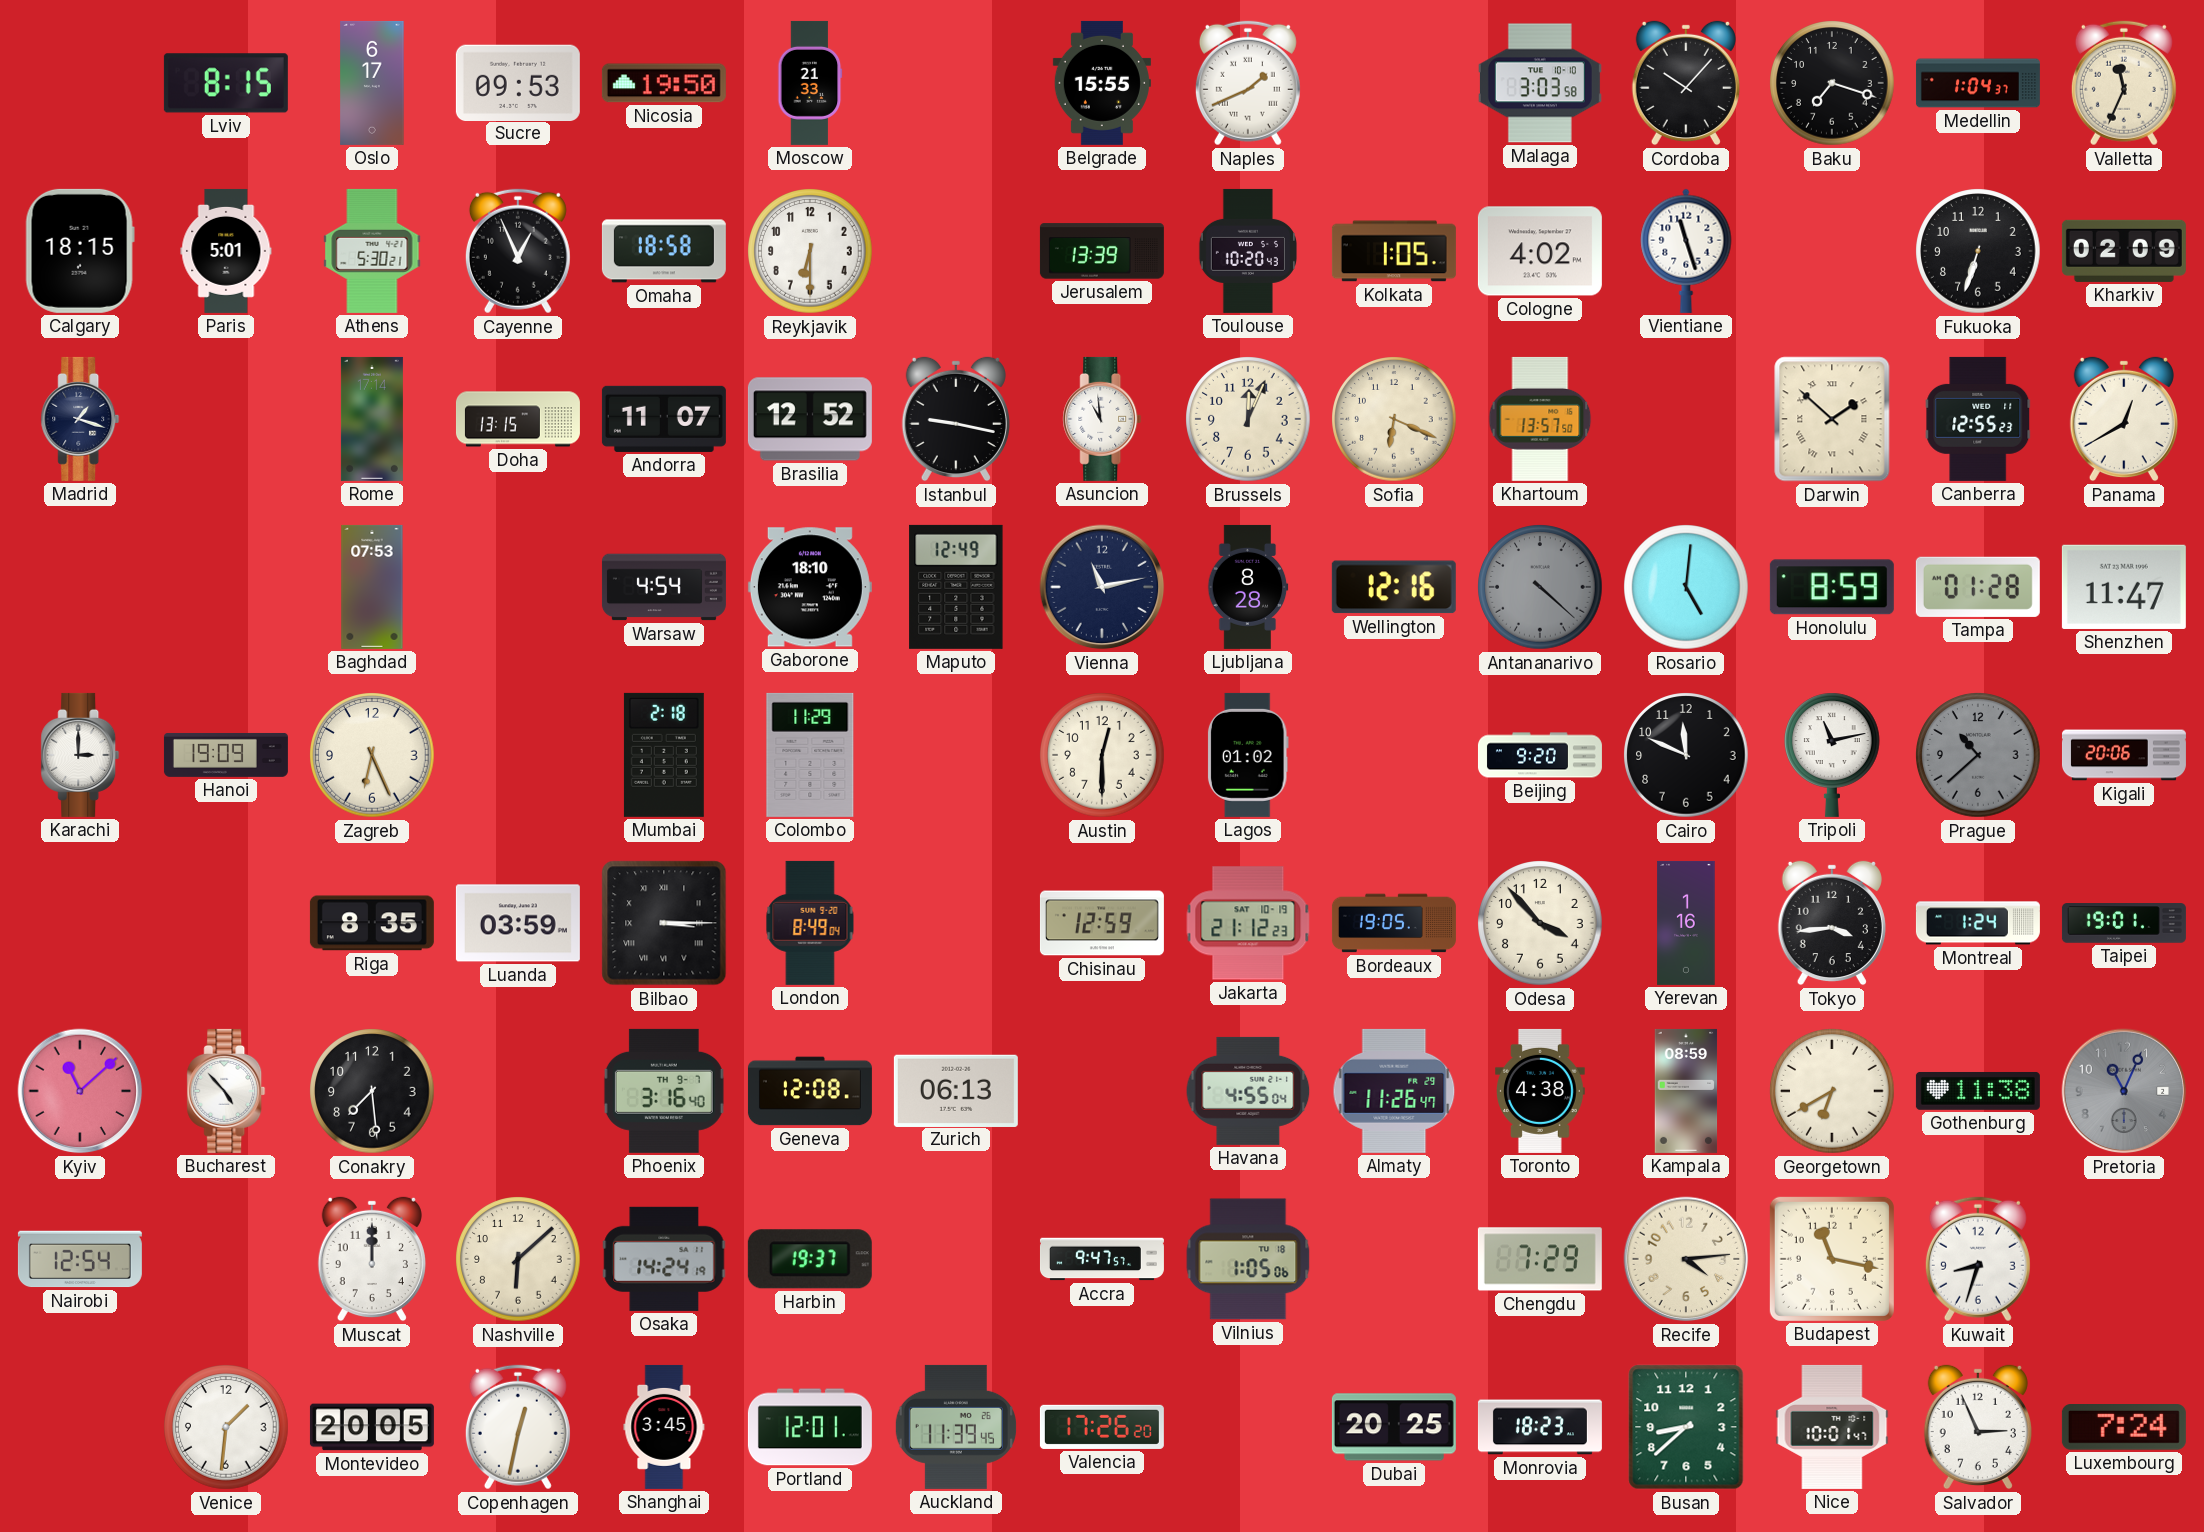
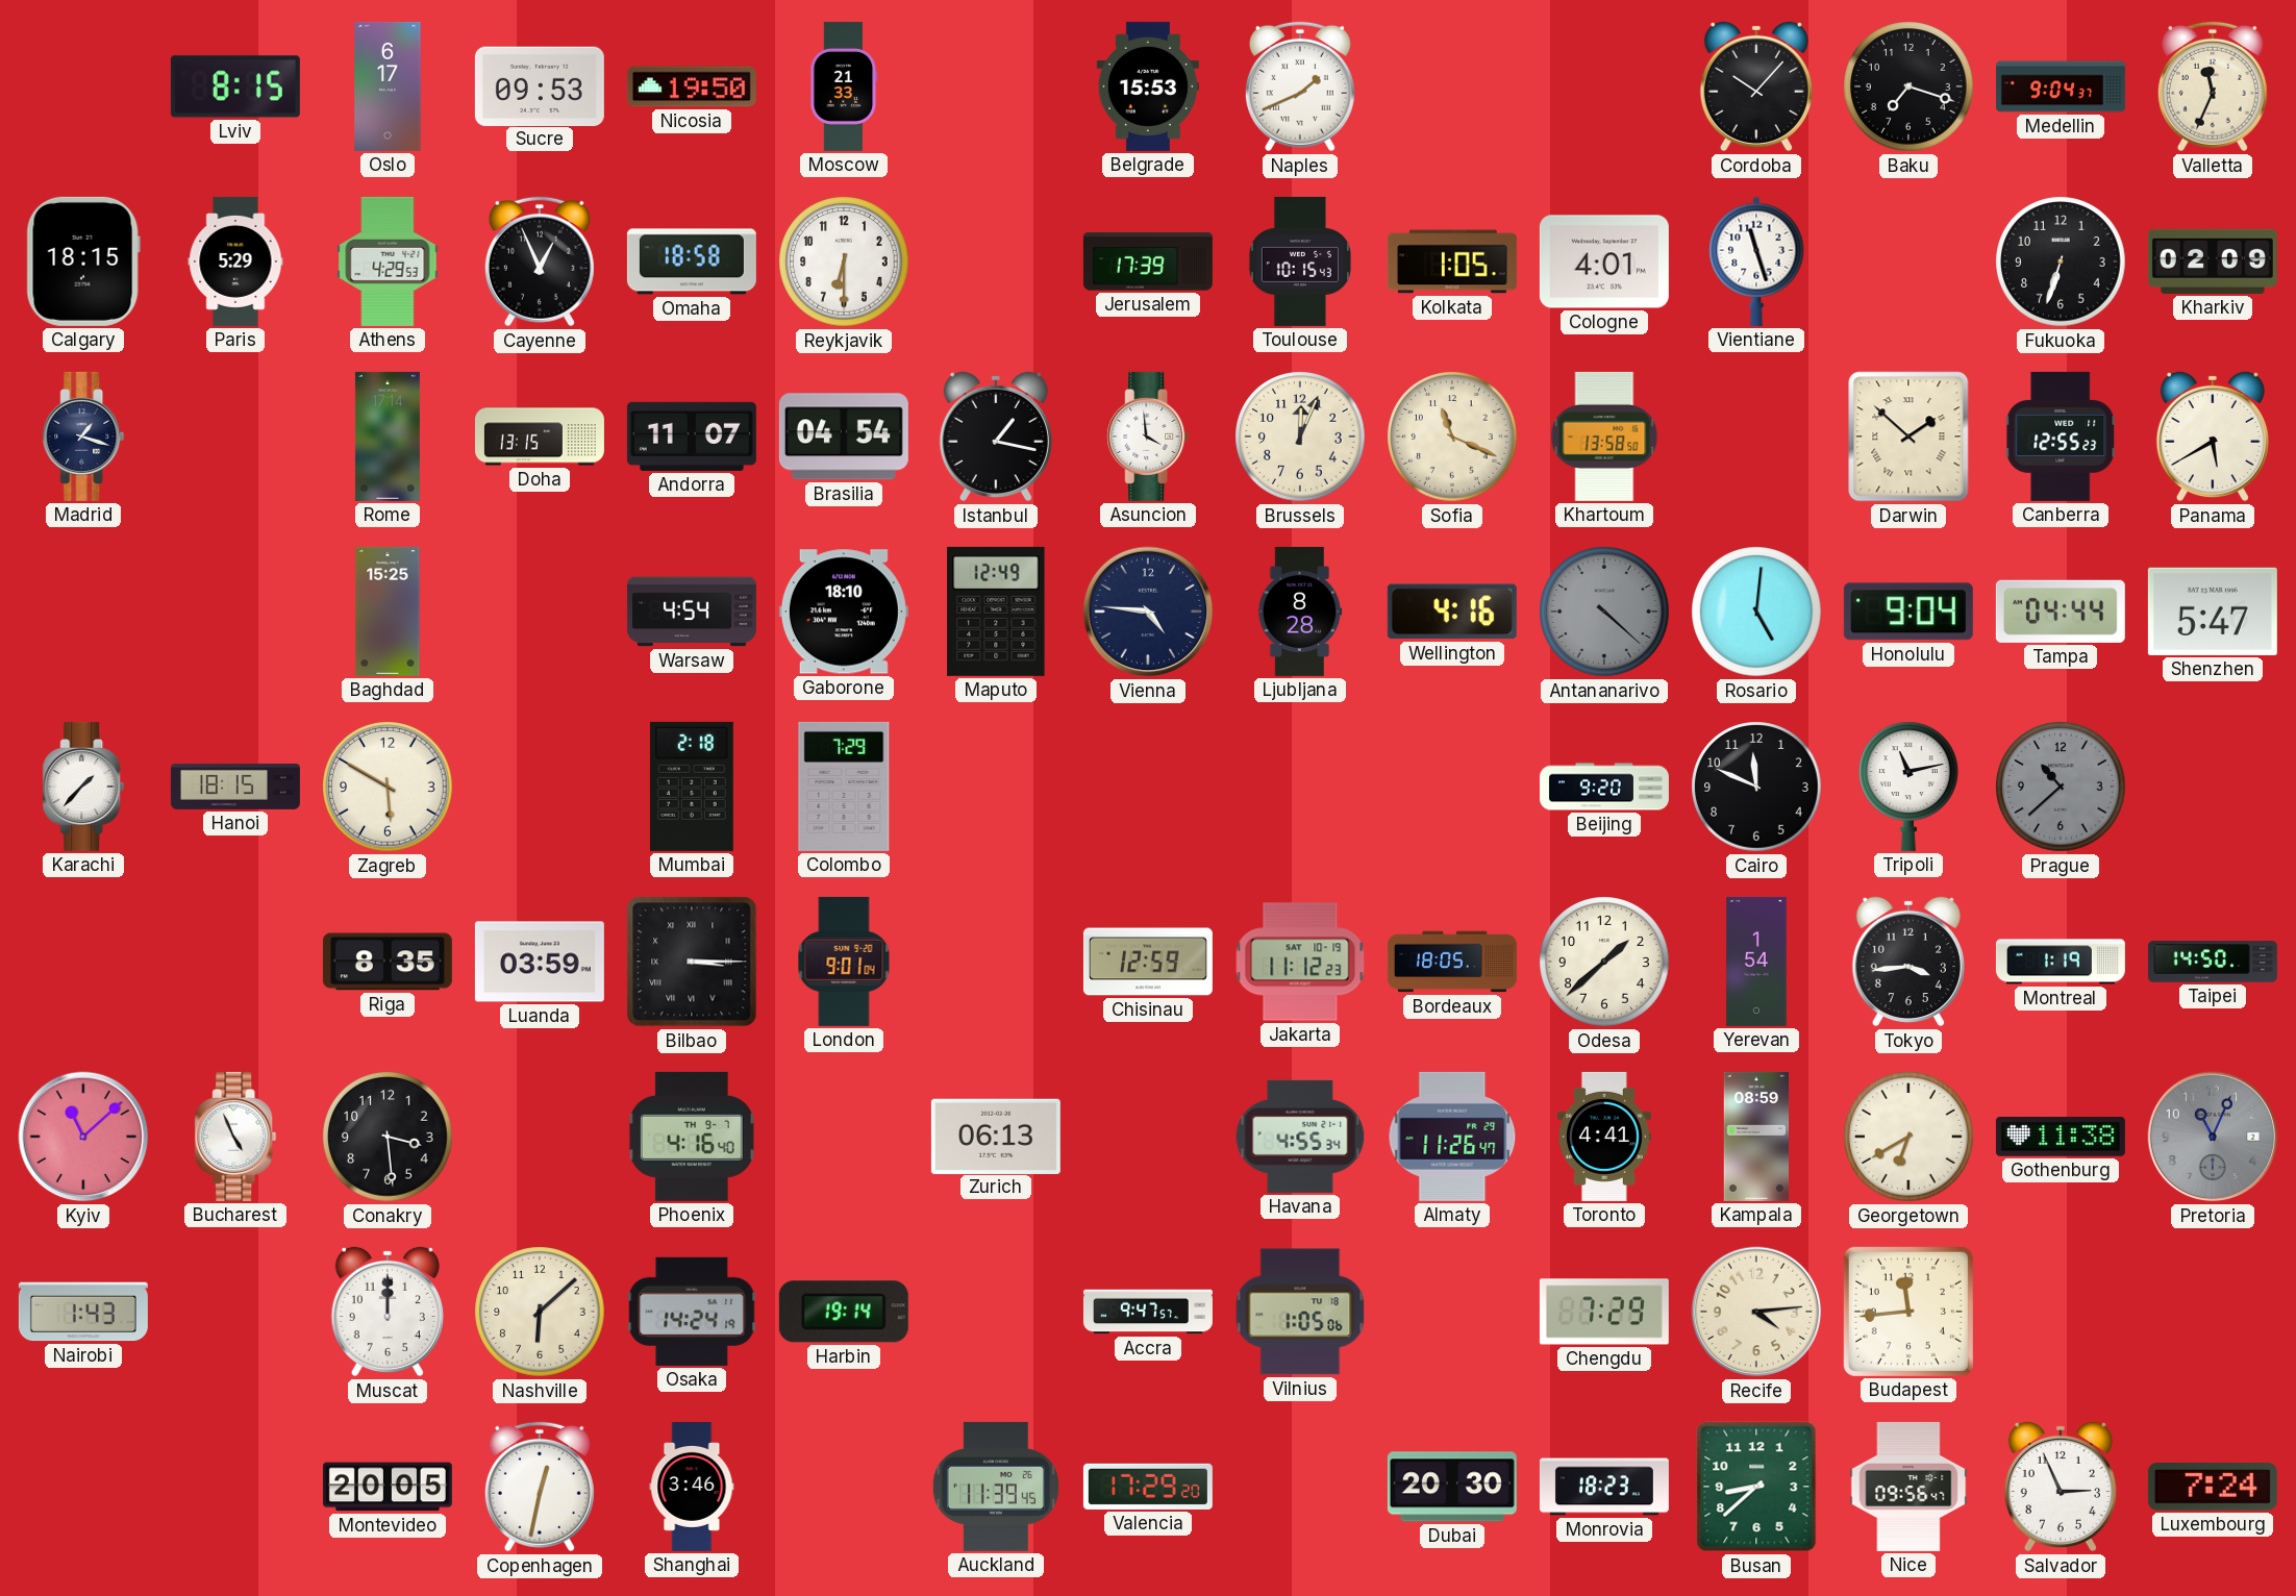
Belgrade: 15:55 -> 15:53 (1148, 86)
Malaga: 3:03 -> none (1540, 83)
Medellin: 1:04 -> 9:04 (2061, 86)
Paris: 5:01 -> 5:29 (235, 261)
Athens: 5:30 -> 4:29 (388, 261)
Jerusalem: 13:39 -> 17:39 (1148, 261)
Toulouse: 10:20 -> 10:15 (1299, 261)
Cologne: 4:02 -> 4:01 (1604, 261)
Brasilia: 12:52 -> 04:54 (844, 437)
Istanbul: 9:17 -> 1:17 (996, 437)
Asuncion: 10:59 -> 3:59 (1148, 437)
Sofia: 6:19 -> 11:19 (1452, 437)
Khartoum: 13:57 -> 13:58 (1604, 437)
Panama: 12:40 -> 5:40 (2213, 437)
Baghdad: 07:53 -> 15:25 (388, 612)
Vienna: 11:13 -> 4:46 (1148, 612)
Wellington: 12:16 -> 4:16 (1452, 612)
Honolulu: 8:59 -> 9:04 (1908, 612)
Tampa: 01:28 -> 04:44 (2061, 612)
Shenzhen: 11:47 -> 5:47 (2213, 612)
Karachi: 3:00 -> 1:37 (83, 787)
Hanoi: 19:09 -> 18:15 (235, 787)
Zagreb: 6:26 -> 5:50 (388, 787)
Colombo: 11:29 -> 7:29 (844, 787)
Austin: 12:30 -> none (1102, 755)
Lagos: 01:02 -> none (1248, 755)
Kigali: 20:06 -> none (2124, 755)
London: 8:49 -> 9:01 (844, 962)
Jakarta: 21:12 -> 11:12 (1300, 962)
Bordeaux: 19:05 -> 18:05 (1452, 962)
Odesa: 3:53 -> 1:38 (1604, 962)
Yerevan: 1:16 -> 1:54 (1756, 962)
Montreal: 1:24 -> 1:19 (2061, 962)
Taipei: 19:01 -> 14:50 (2213, 962)
Bucharest: 4:53 -> 4:56 (235, 1137)
Conakry: 7:29 -> 3:29 (388, 1137)
Phoenix: 3:16 -> 4:16 (692, 1137)
Geneva: 12:08 -> none (810, 1091)
Havana: 4:55:04 -> 4:55:34 (1300, 1137)
Toronto: 4:38 -> 4:41 (1605, 1137)
Nairobi: 12:54 -> 1:43 (83, 1312)
Harbin: 19:37 -> 19:14 (844, 1312)
Budapest: 11:17 -> 11:44 (1908, 1312)
Kuwait: 8:33 -> none (1978, 1259)
Venice: 1:31 -> none (226, 1427)
Shanghai: 3:45 -> 3:46 (692, 1487)
Portland: 12:01 -> none (810, 1427)
Valencia: 17:26 -> 17:29 (1148, 1487)
Dubai: 20:25 -> 20:30 (1452, 1487)
Nice: 10:01 -> 09:56 (1908, 1487)
